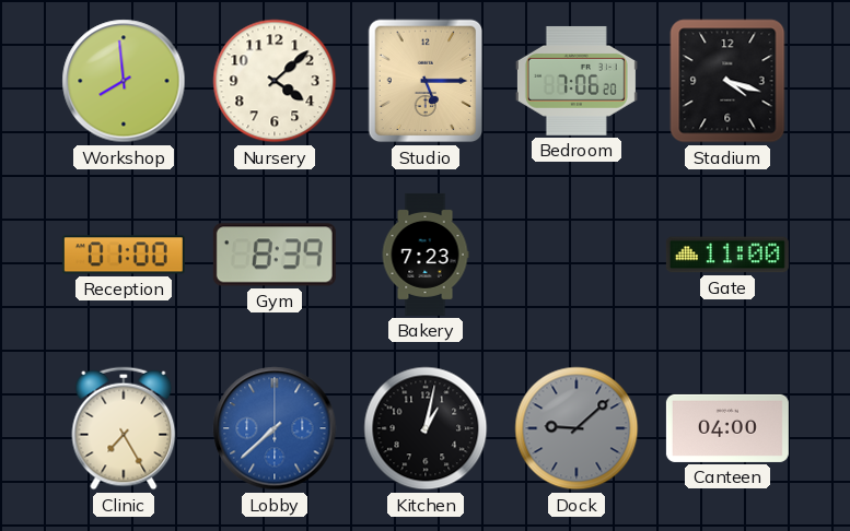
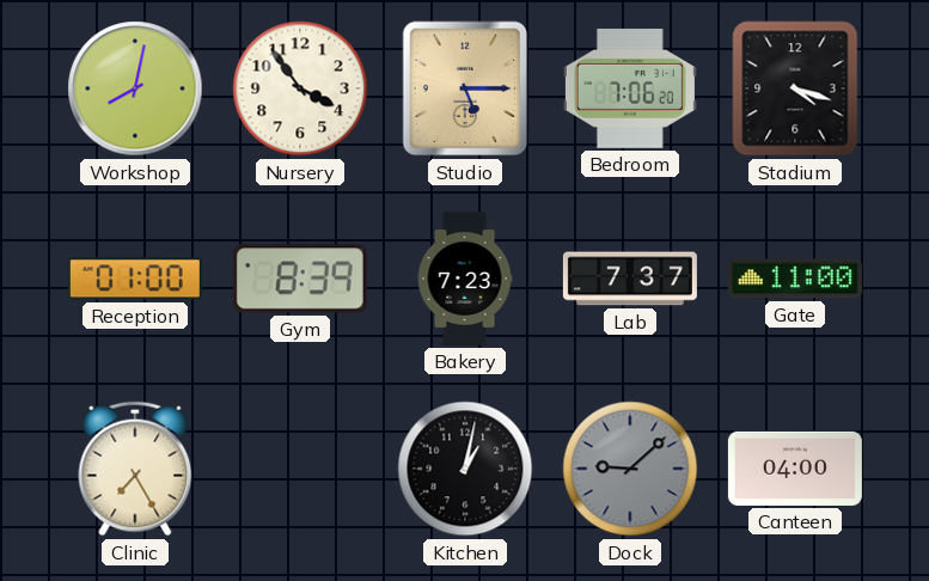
Workshop: 7:59 -> 8:02 (135, 88)
Nursery: 4:08 -> 3:54 (300, 88)
Lab: none -> 7:37 (630, 279)
Lobby: 7:38 -> none (275, 428)
